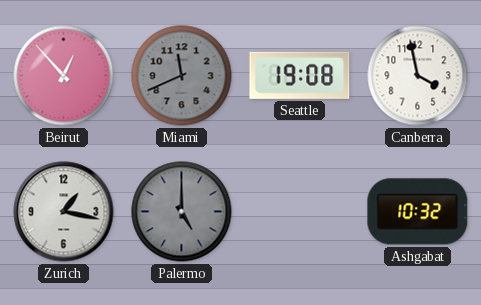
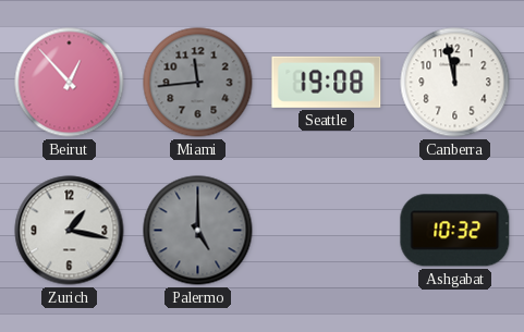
Miami: 11:41 -> 11:44 (198, 83)
Canberra: 3:58 -> 11:58 (455, 83)
